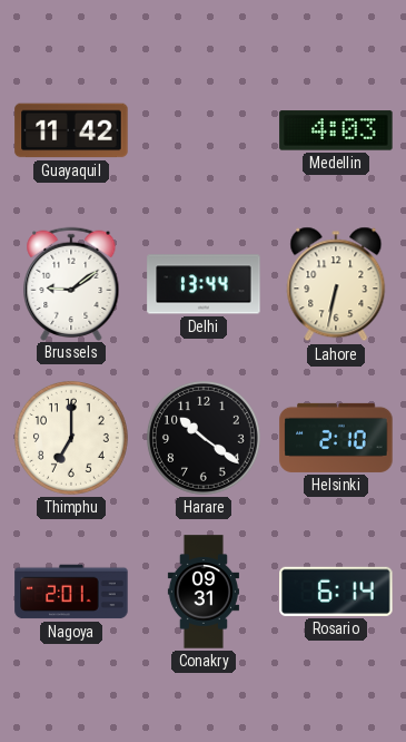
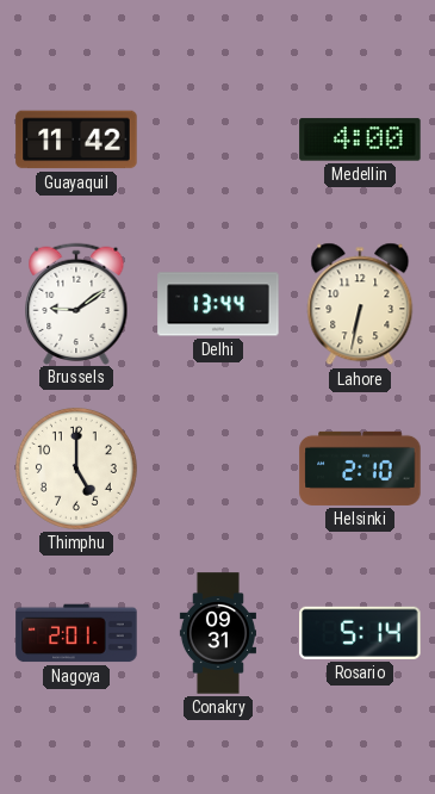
Medellin: 4:03 -> 4:00 (360, 139)
Thimphu: 7:00 -> 5:00 (76, 469)
Harare: 10:21 -> none (204, 438)
Rosario: 6:14 -> 5:14 (360, 633)
